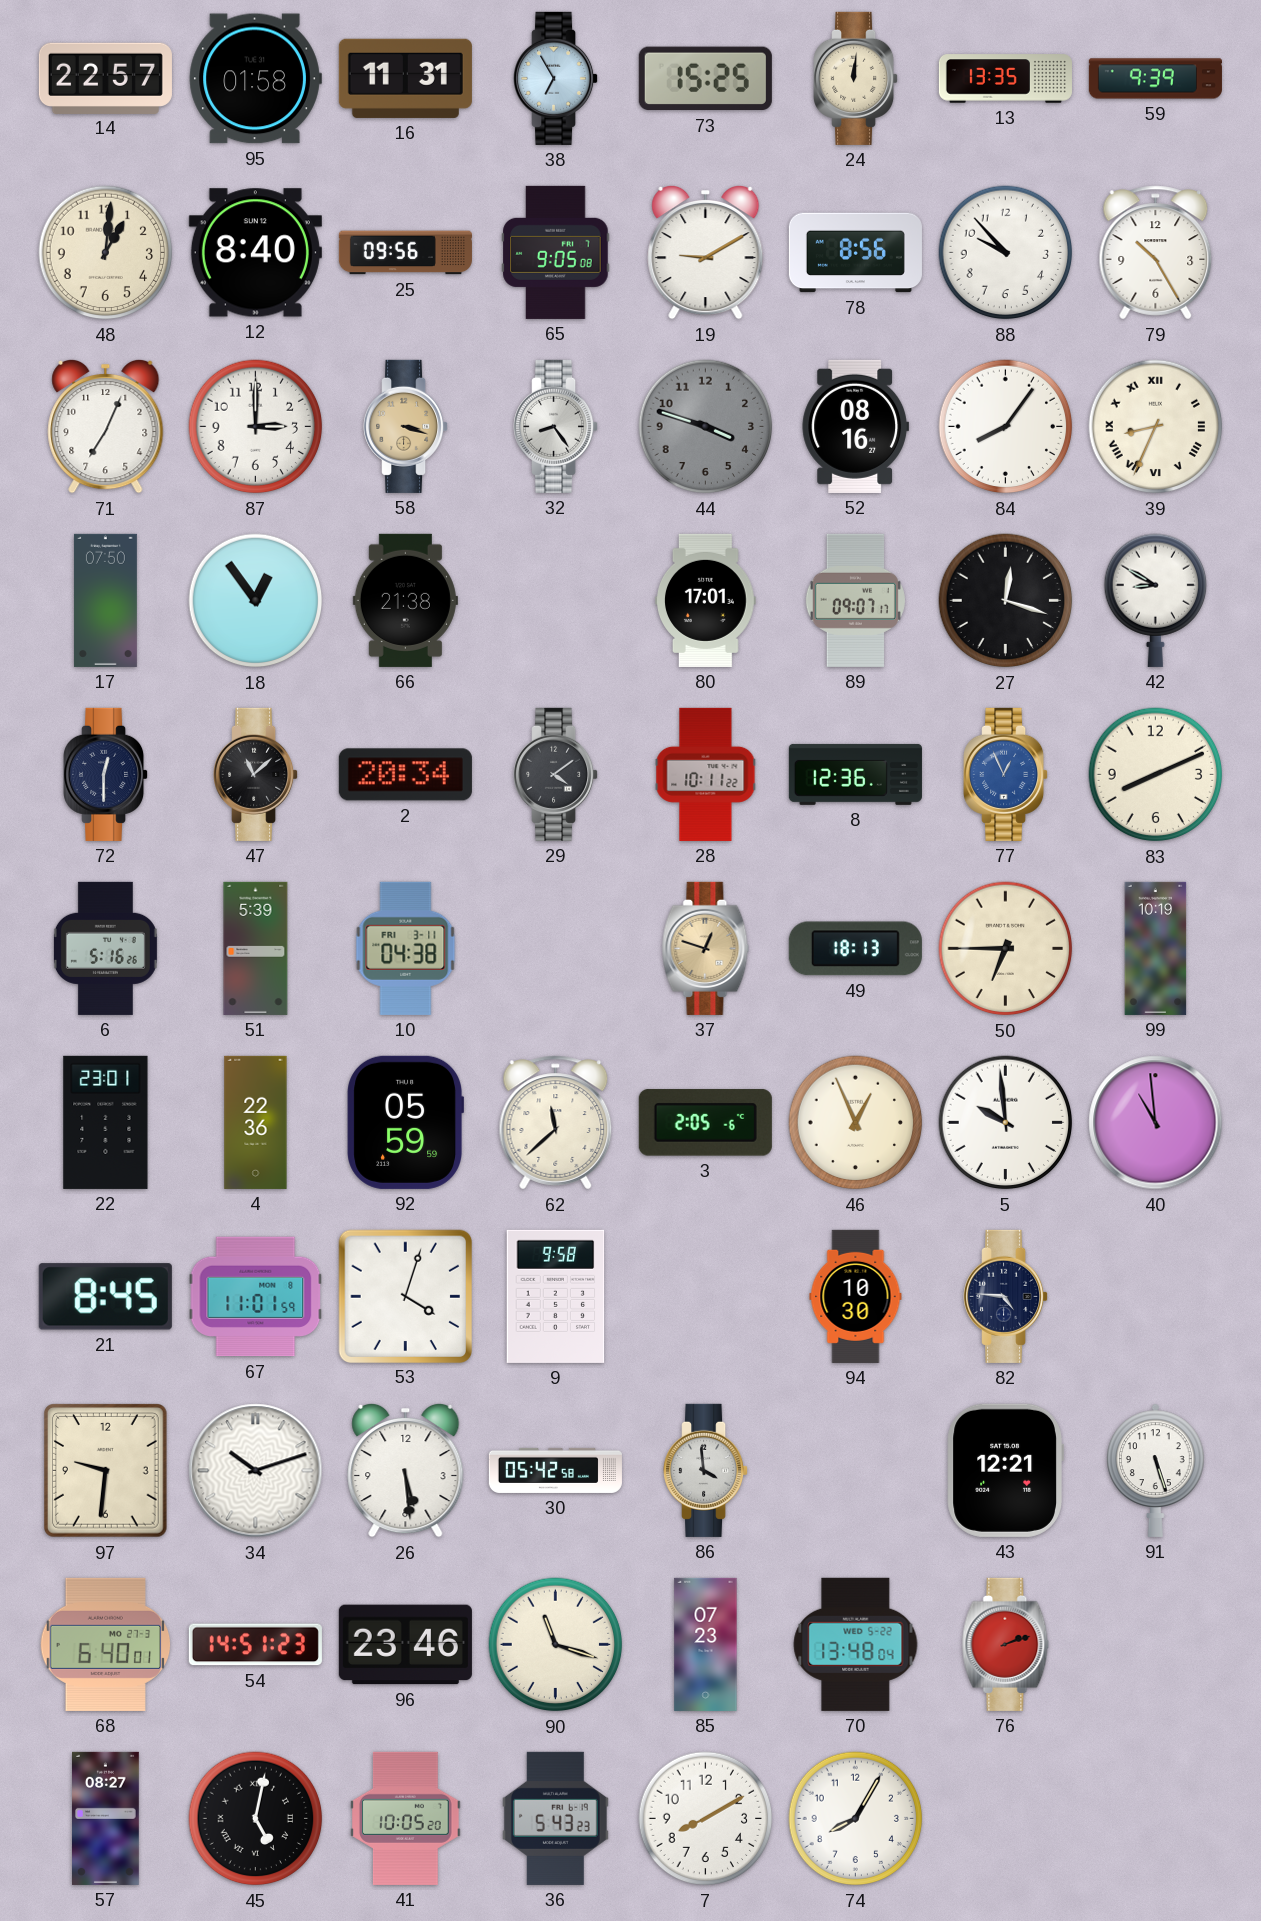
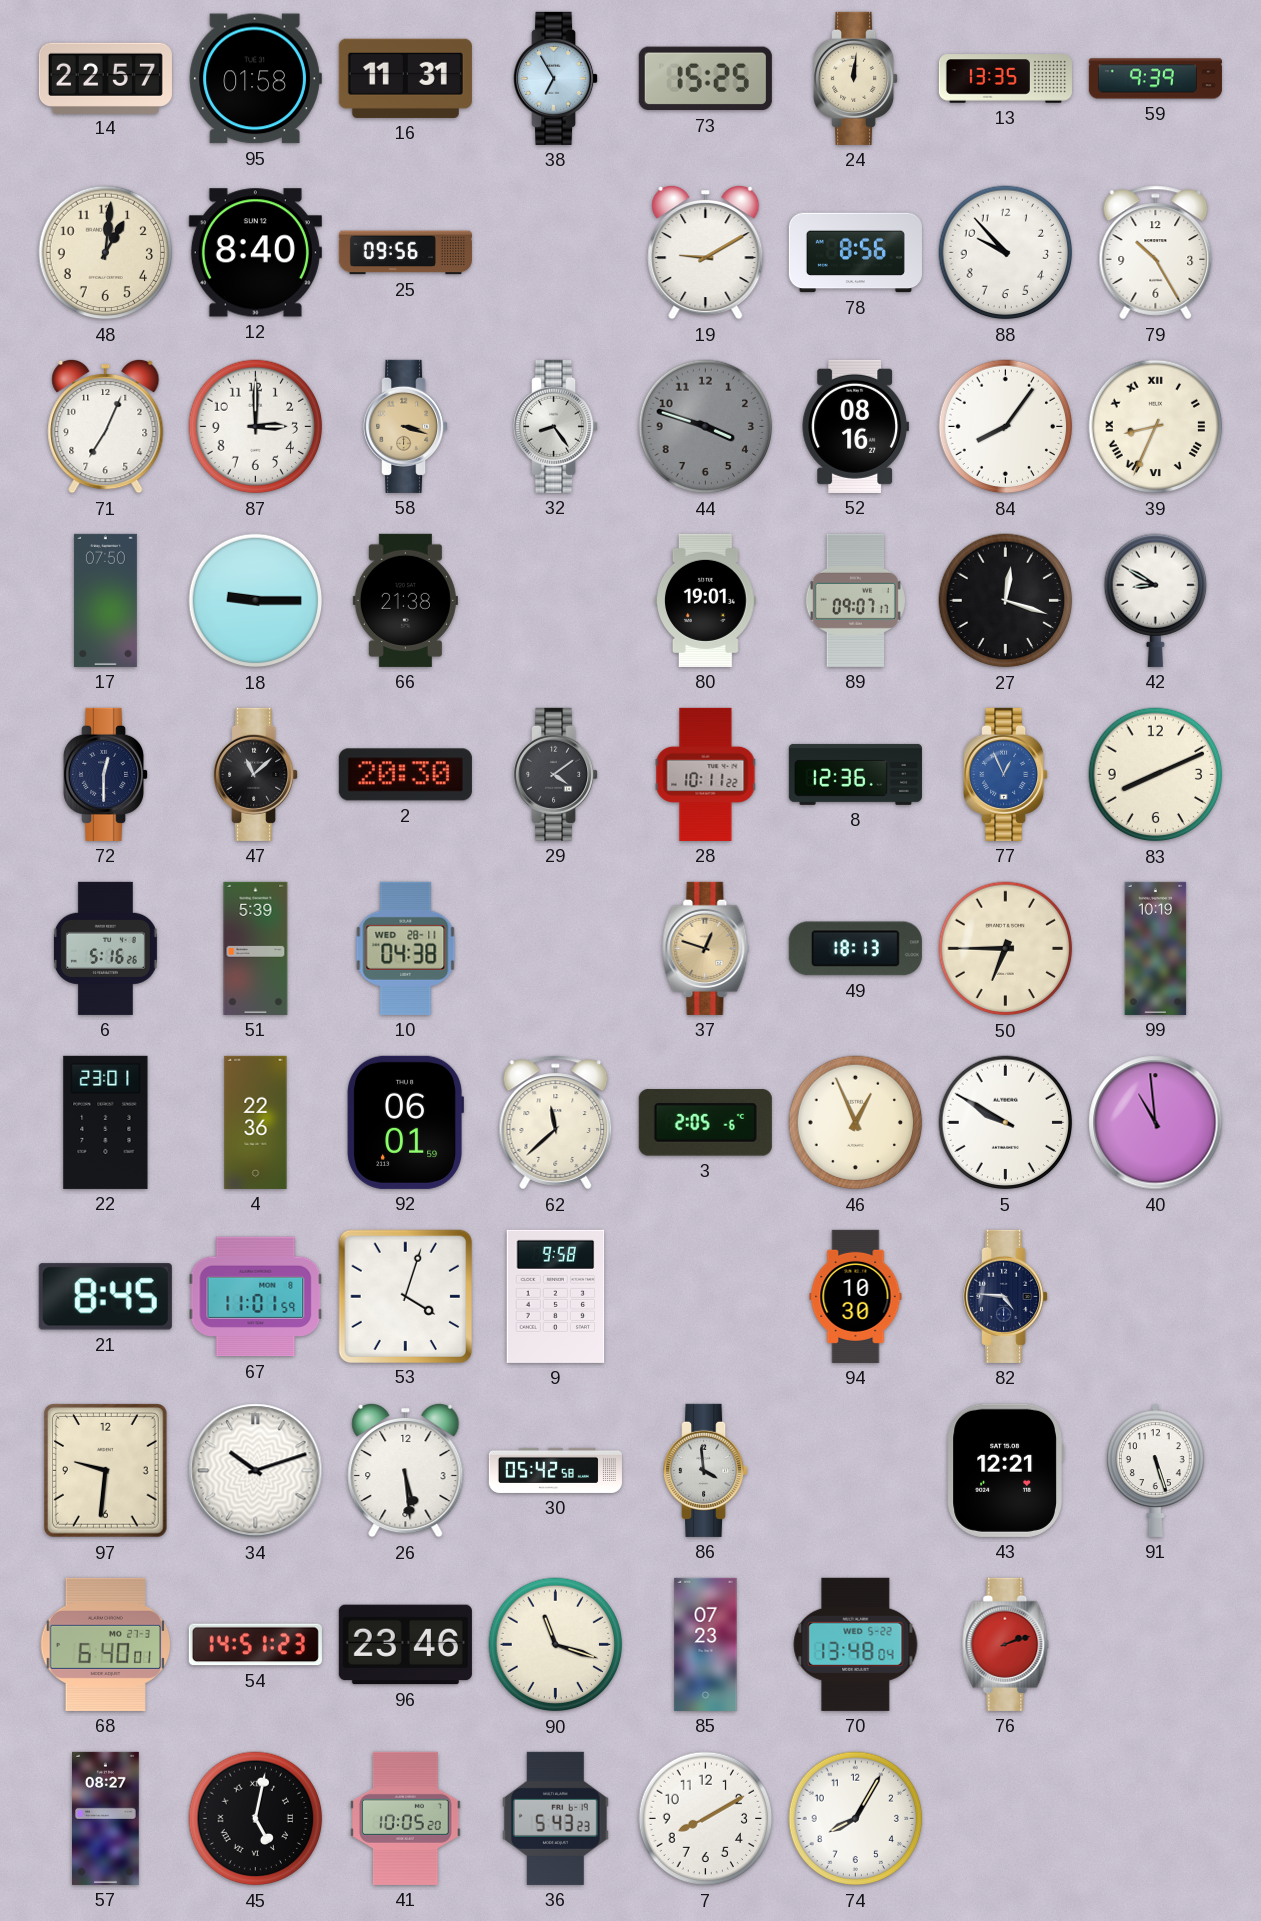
65: 9:05 -> none (556, 252)
18: 12:54 -> 9:15 (256, 601)
80: 17:01 -> 19:01 (706, 600)
2: 20:34 -> 20:30 (405, 775)
10 date: FRI 3-11 -> WED 28-11 (406, 948)
92: 05:59 -> 06:01 (405, 1122)
5: 9:59 -> 9:50 (1006, 1123)
